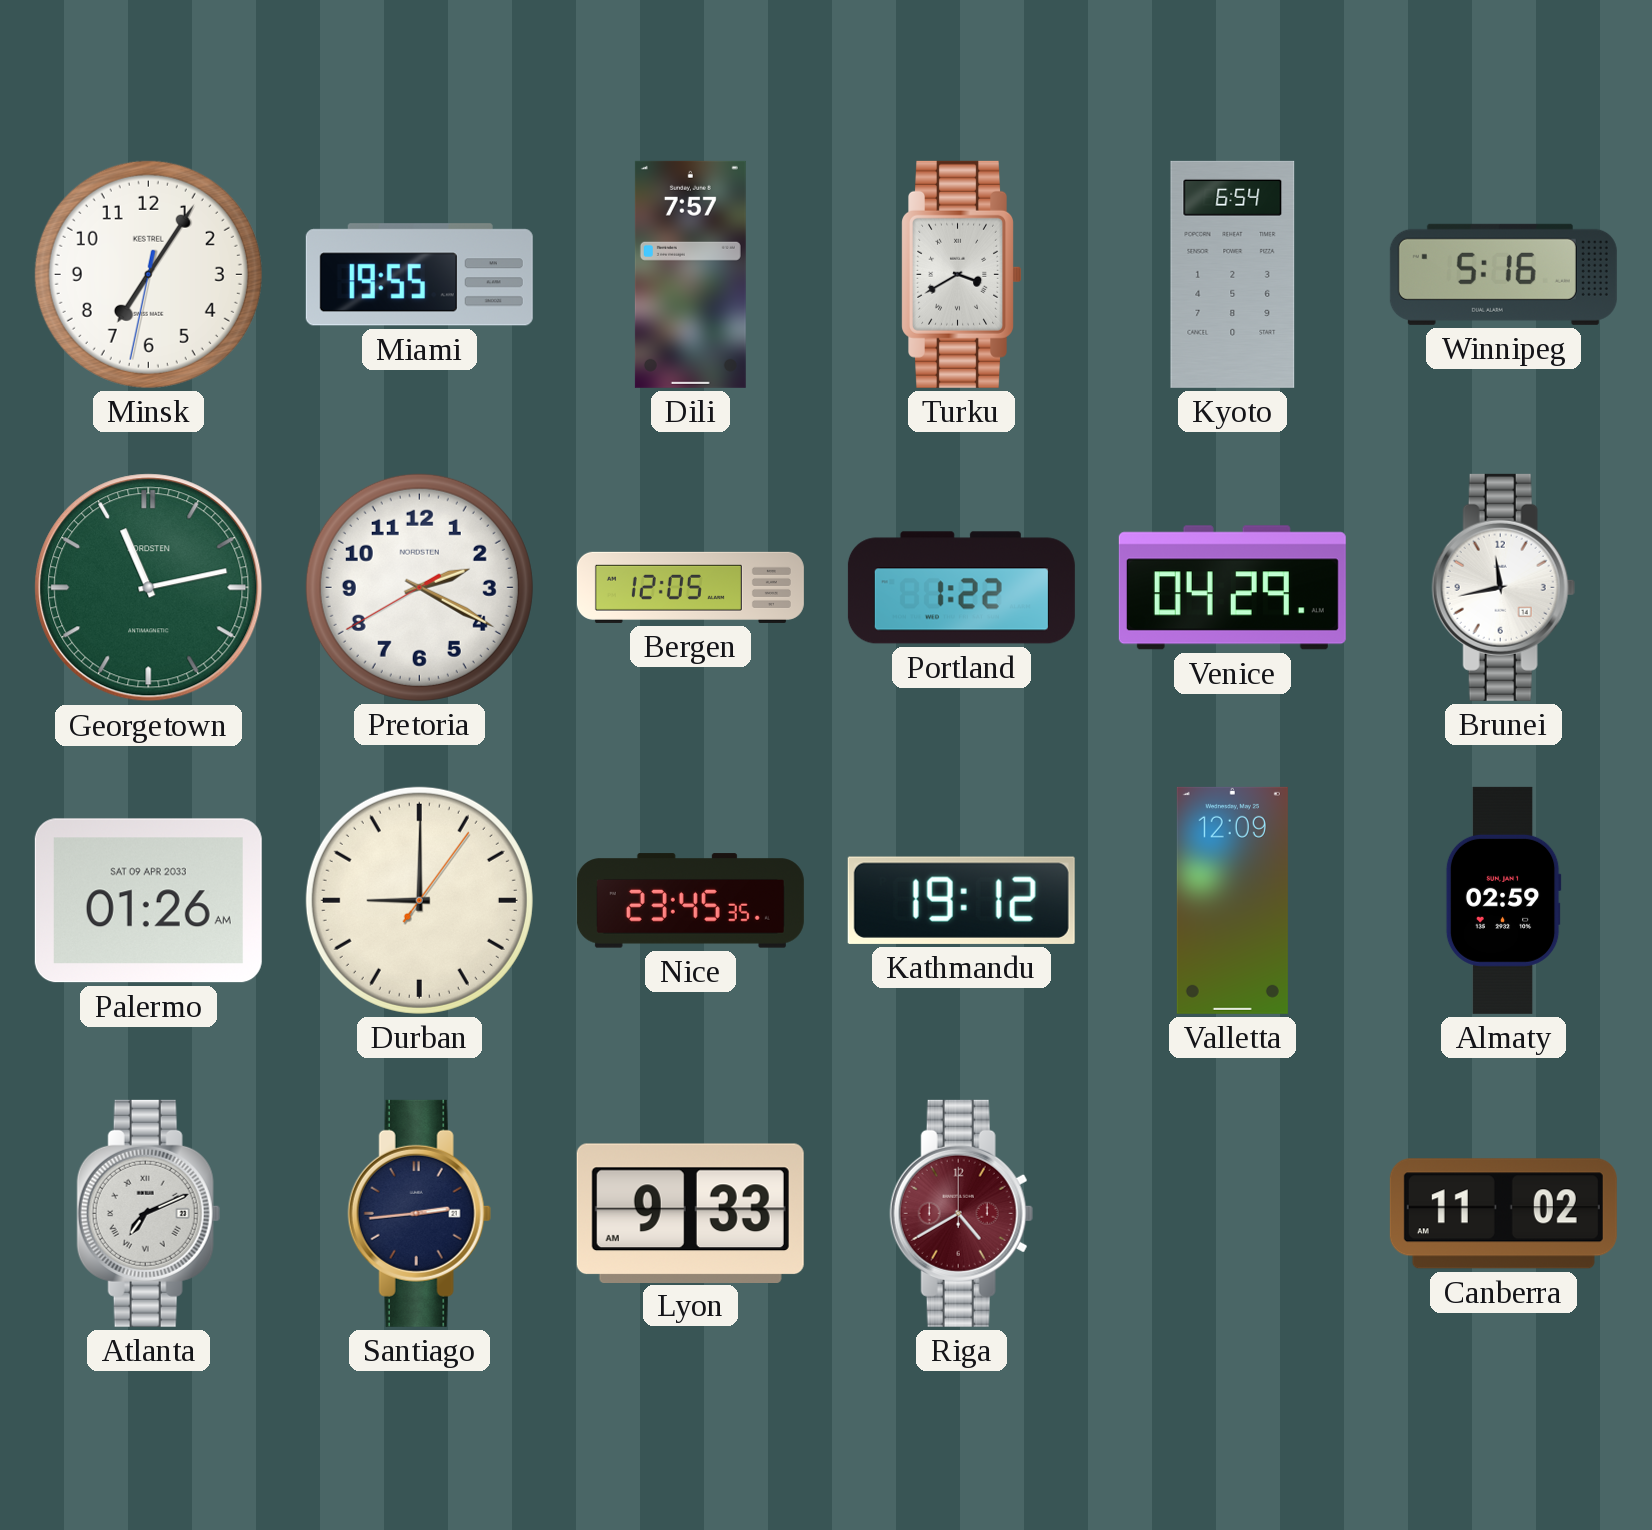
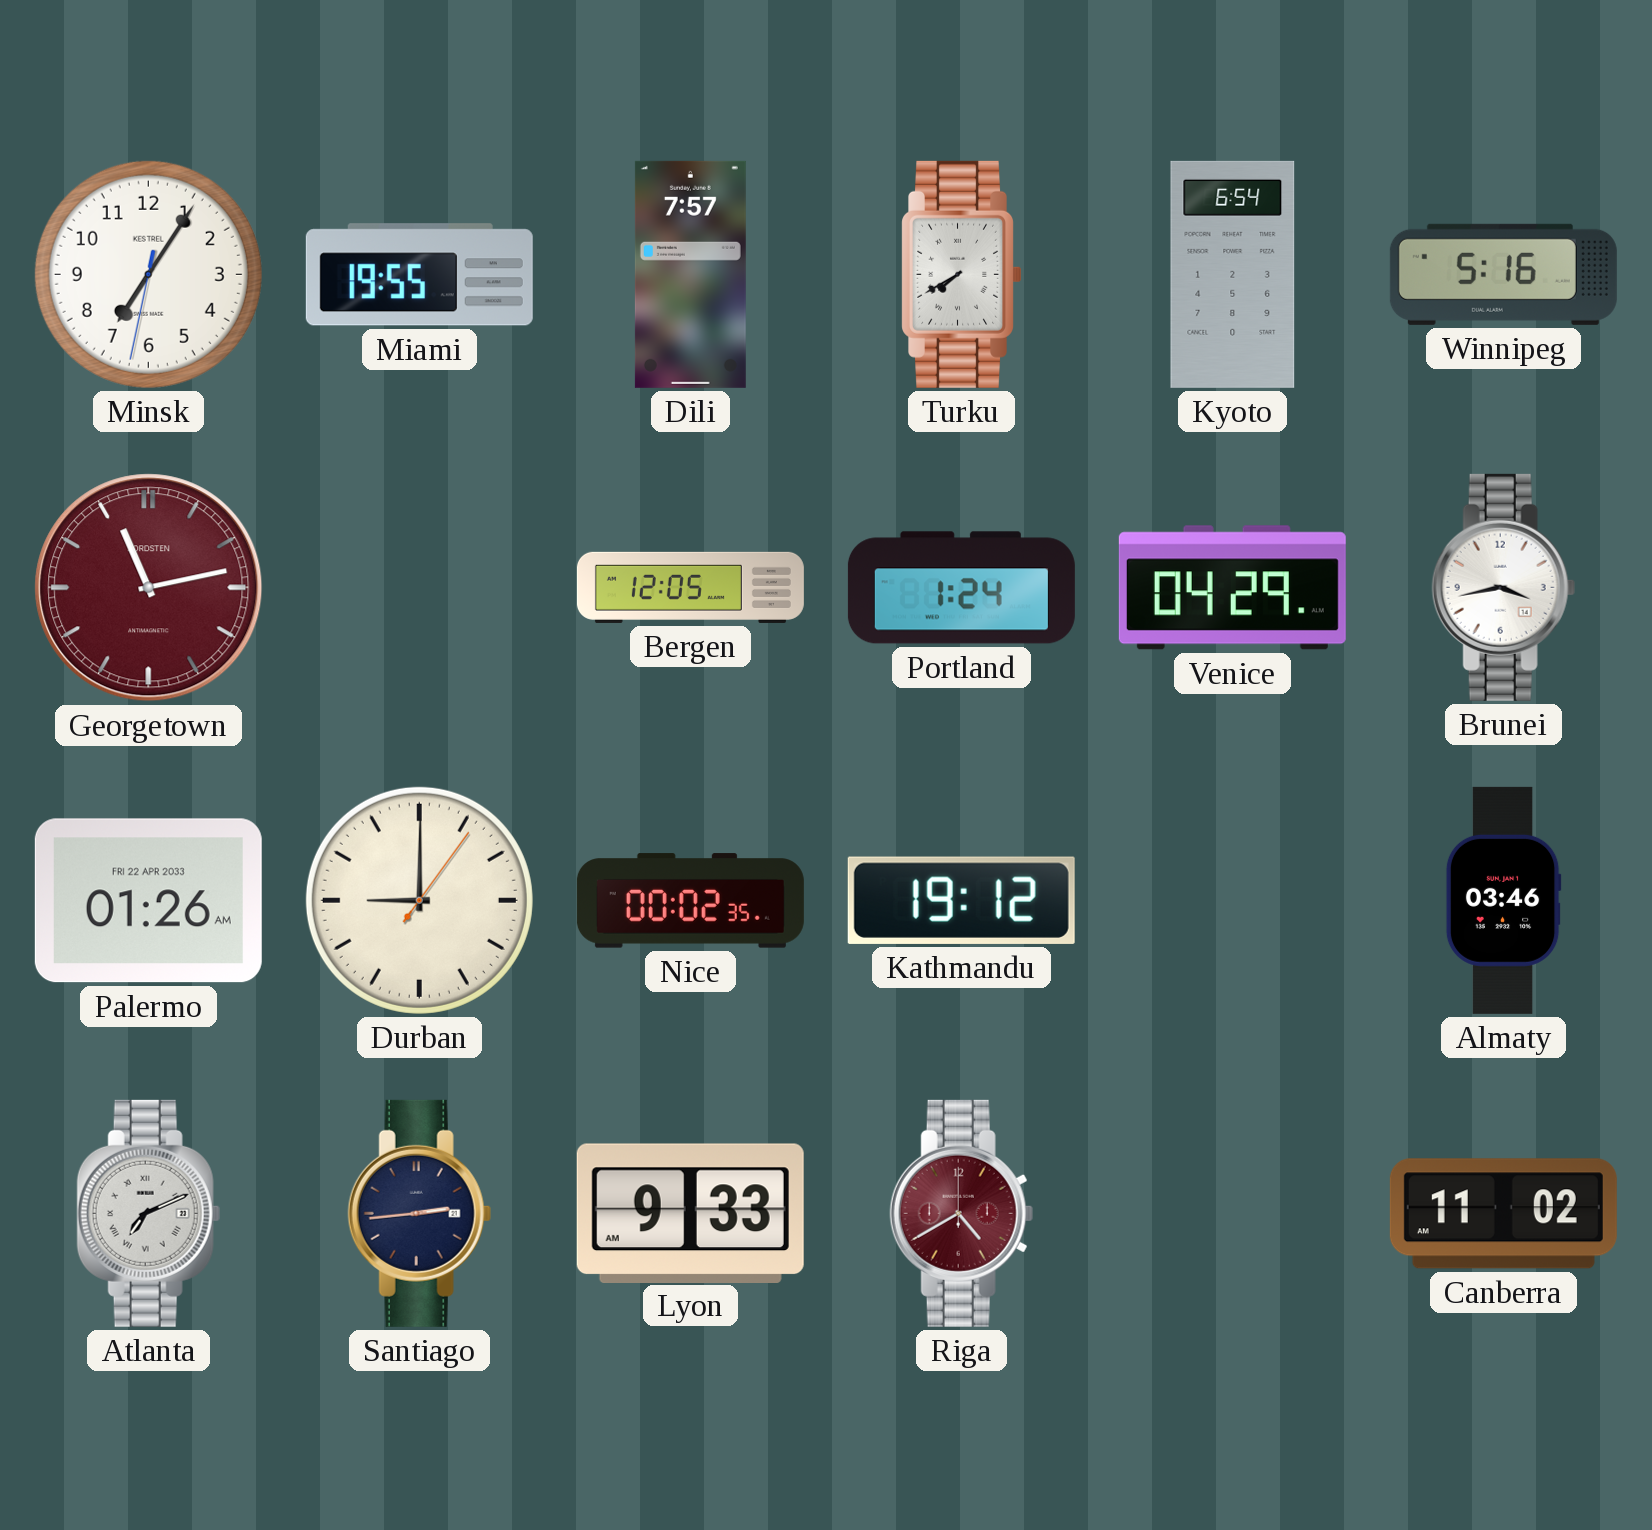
Turku: 3:40 -> 7:40 (961, 274)
Georgetown dial: green -> burgundy (149, 588)
Pretoria: 2:19 -> none (419, 587)
Portland: 1:22 -> 1:24 (961, 588)
Brunei: 11:43 -> 3:43 (1503, 587)
Palermo date: SAT 09 APR 2033 -> FRI 22 APR 2033 (148, 901)
Nice: 23:45 -> 00:02 (690, 901)
Valletta: 12:09 -> none (1232, 900)
Almaty: 02:59 -> 03:46 (1503, 900)
